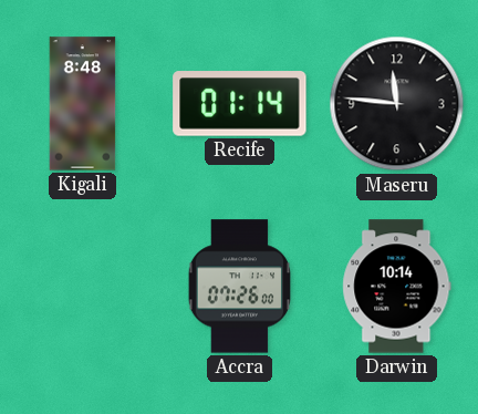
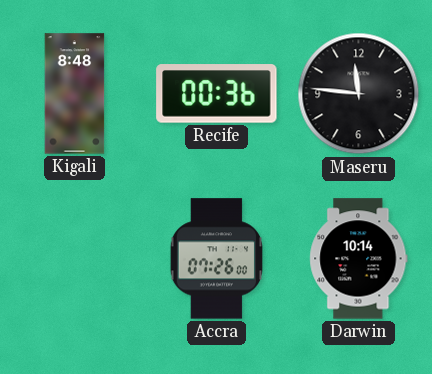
Recife: 01:14 -> 00:36 (217, 94)
